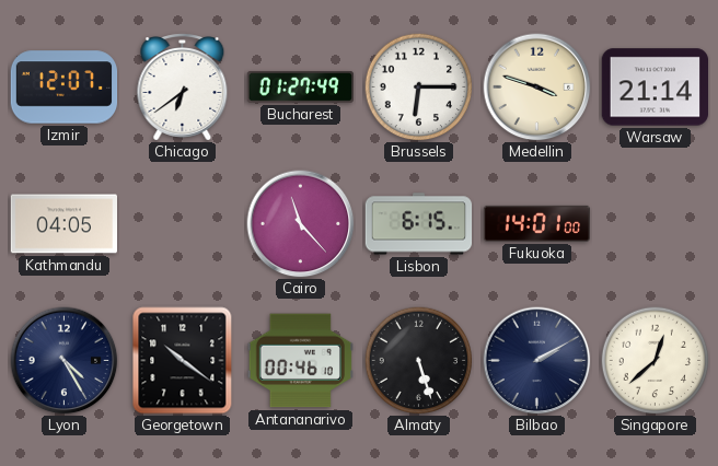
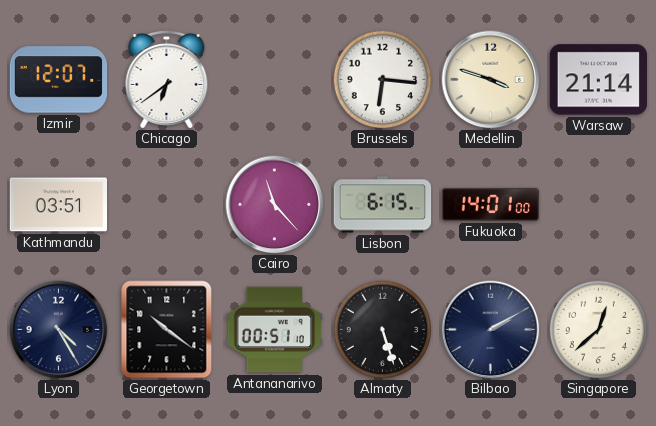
Bucharest: 01:27 -> none (301, 86)
Brussels: 6:15 -> 6:16 (383, 80)
Kathmandu: 04:05 -> 03:51 (58, 205)
Antananarivo: 00:46 -> 00:51 (274, 330)
